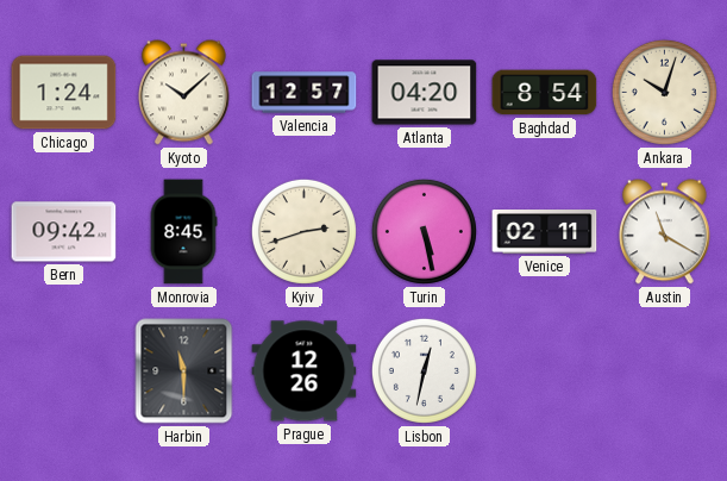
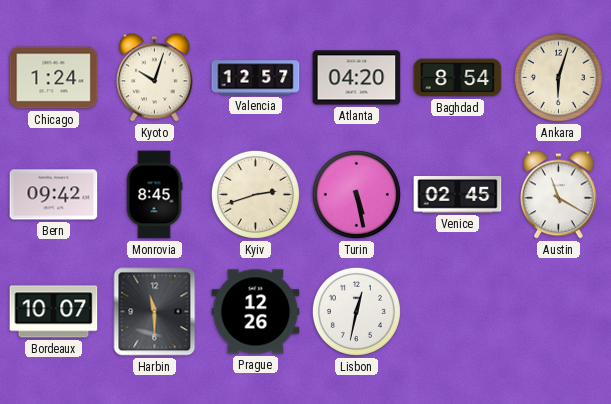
Kyoto: 10:08 -> 10:03 (155, 78)
Ankara: 10:03 -> 6:03 (558, 77)
Venice: 02:11 -> 02:45 (458, 195)
Bordeaux: none -> 10:07 (54, 312)
